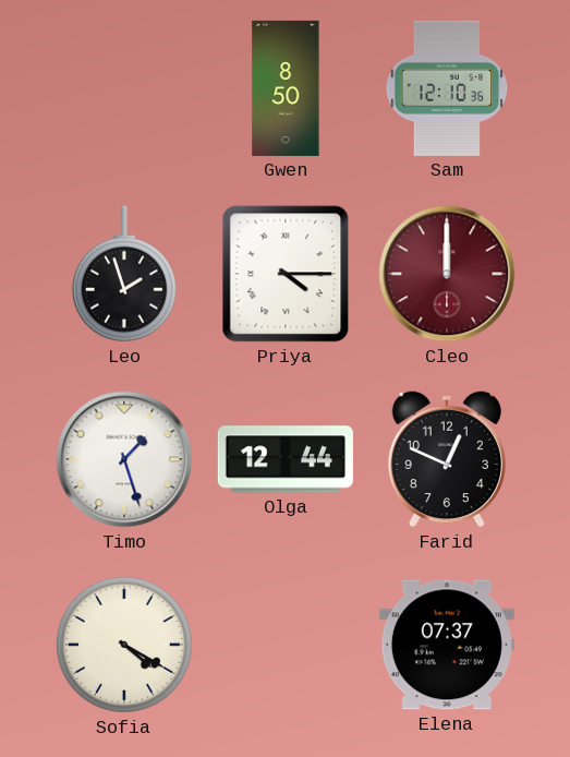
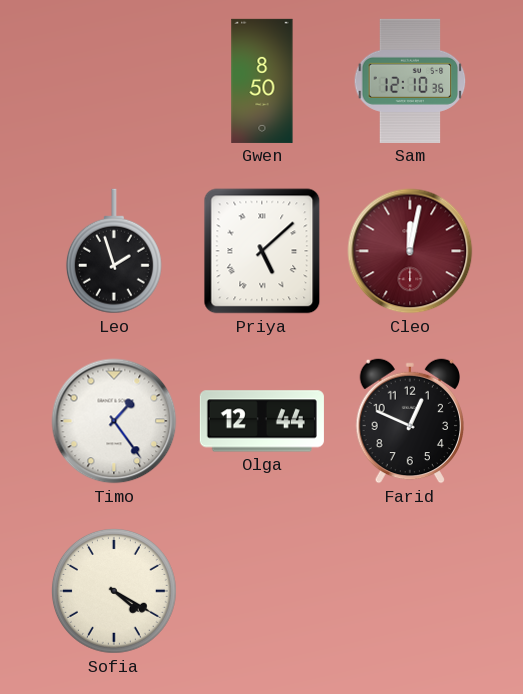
Priya: 4:15 -> 5:08 (262, 251)
Cleo: 12:00 -> 12:02 (410, 251)
Timo: 1:27 -> 1:24 (114, 421)
Elena: 07:37 -> none (447, 645)
